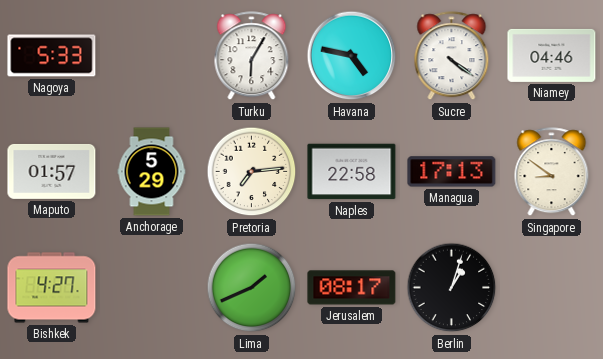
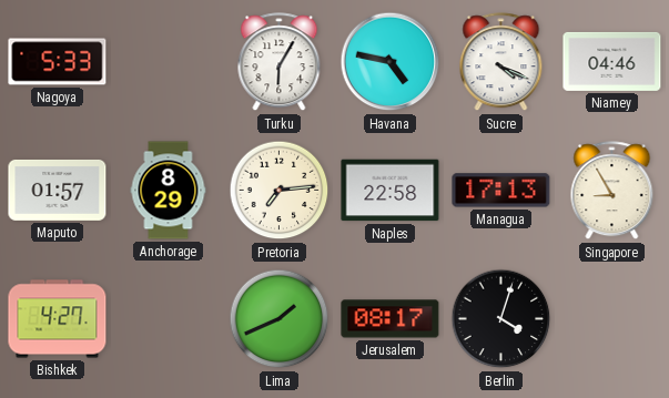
Sucre: 4:21 -> 4:19 (501, 62)
Anchorage: 5:29 -> 8:29 (169, 191)
Singapore: 8:51 -> 8:55 (612, 191)
Berlin: 1:03 -> 4:03 (501, 319)
